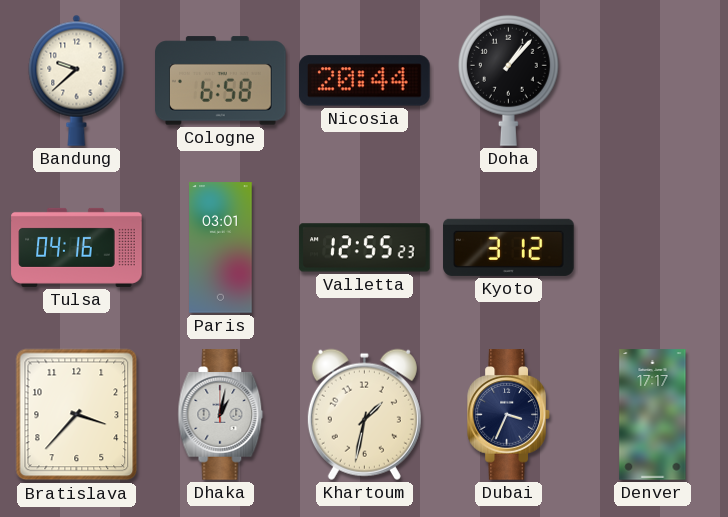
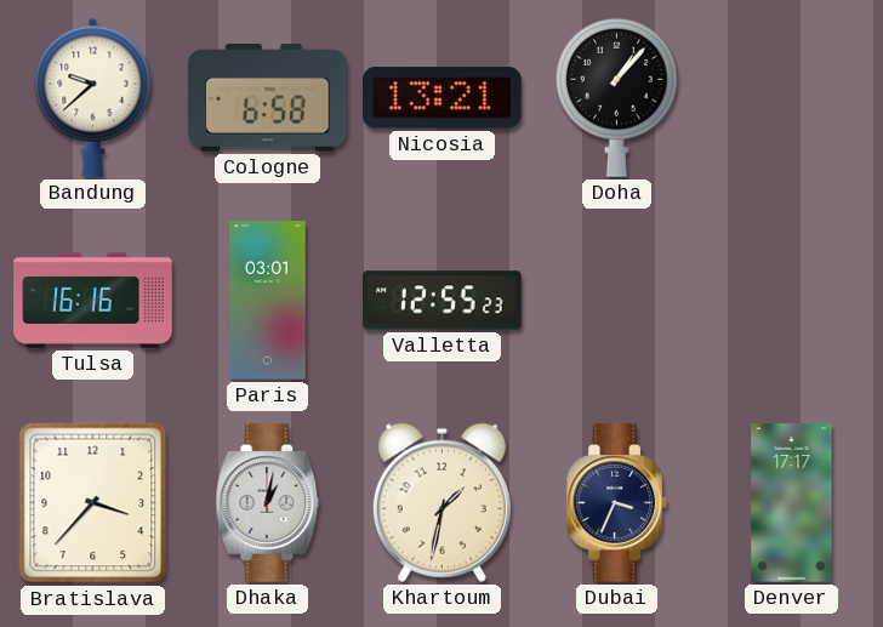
Nicosia: 20:44 -> 13:21 (443, 98)
Tulsa: 04:16 -> 16:16 (93, 300)
Kyoto: 3:12 -> none (509, 247)
